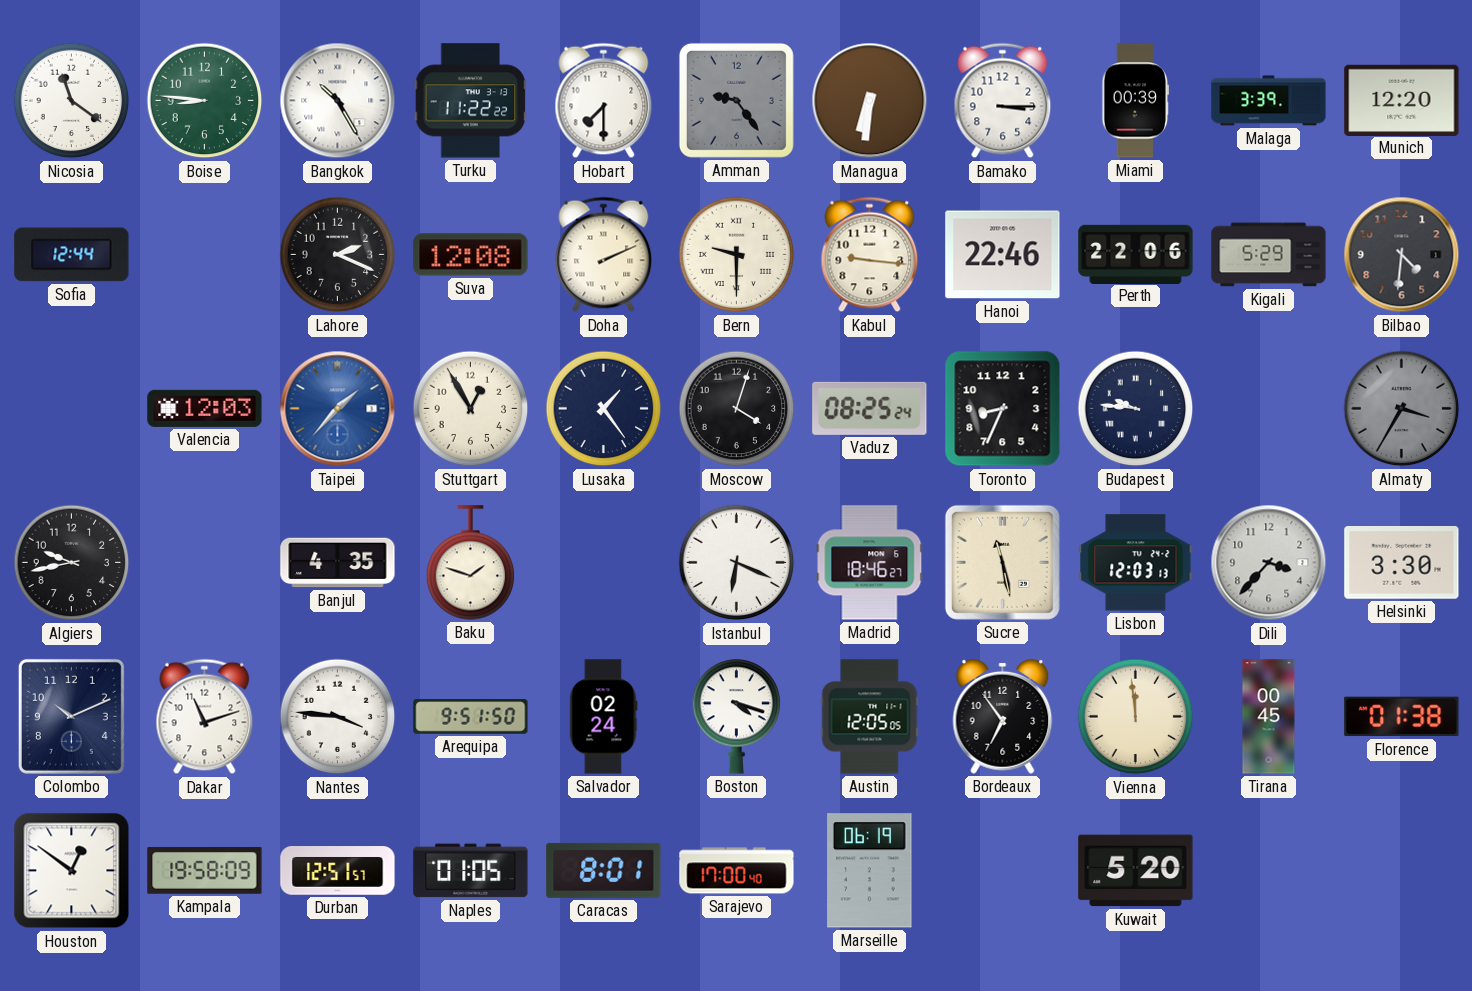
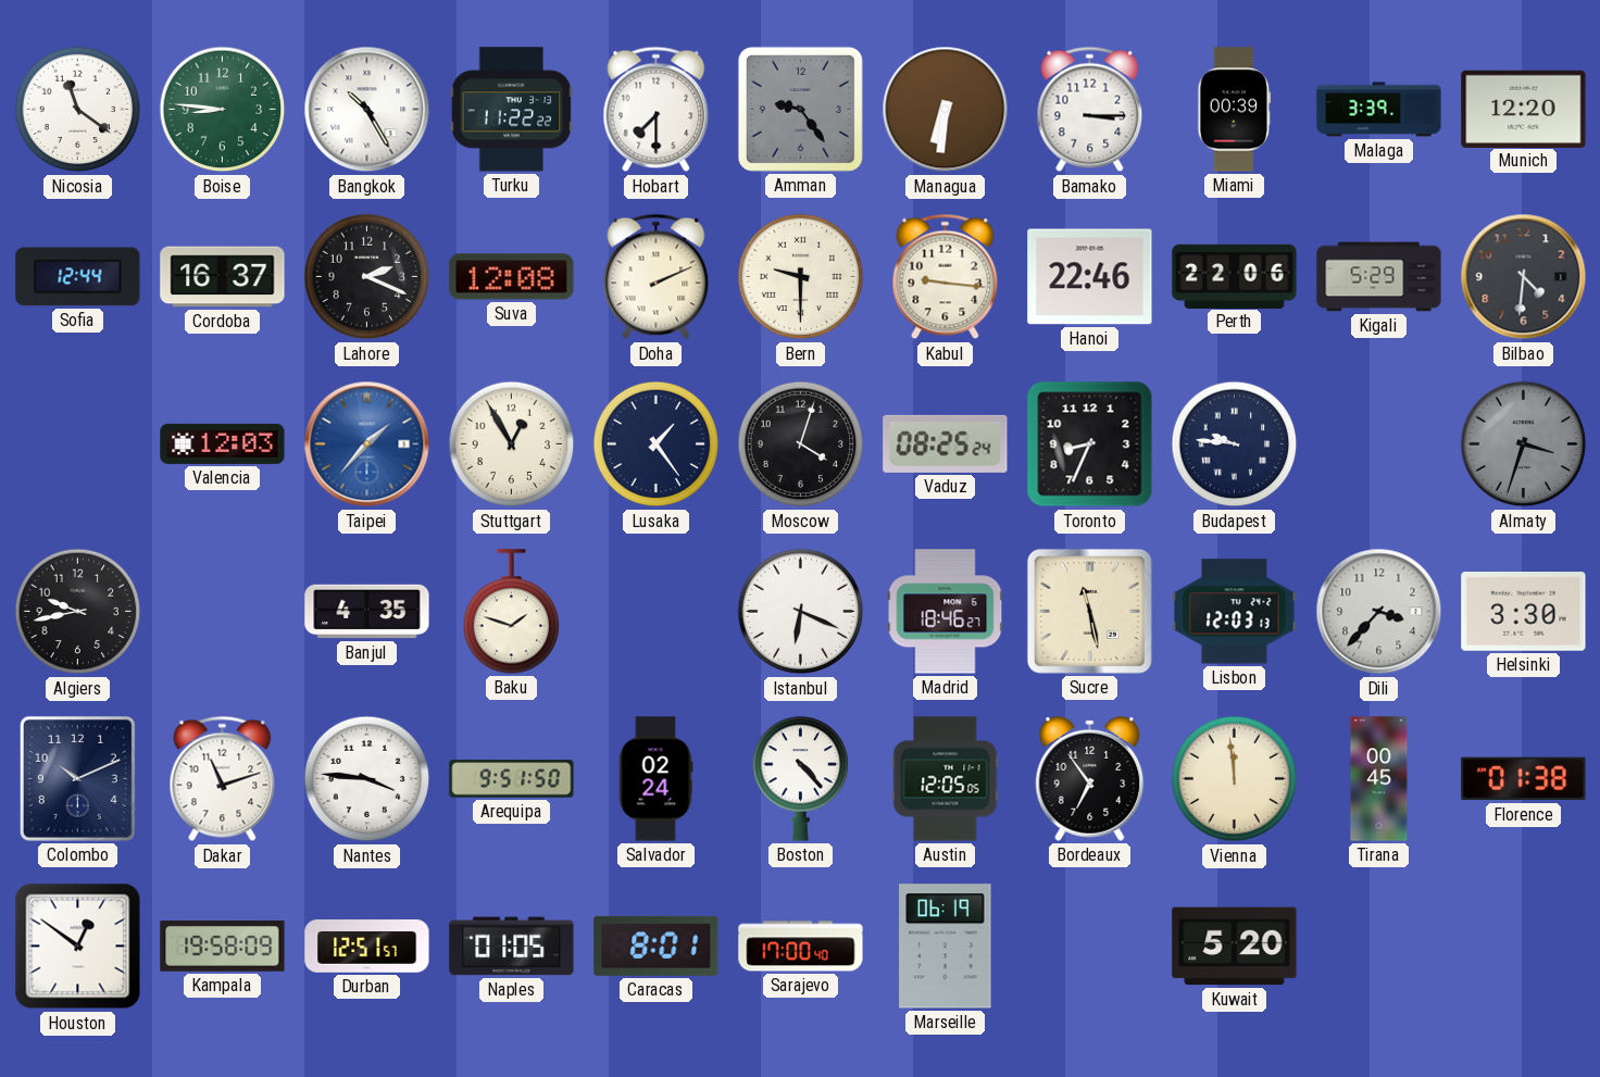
Cordoba: none -> 16:37 (223, 277)
Almaty: 3:35 -> 3:33 (1524, 444)
Boston: 4:18 -> 4:23 (801, 779)
